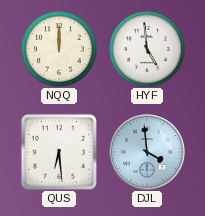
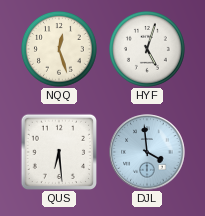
NQQ: 12:00 -> 12:27 (59, 49)
HYF: 4:59 -> 5:03 (147, 49)
